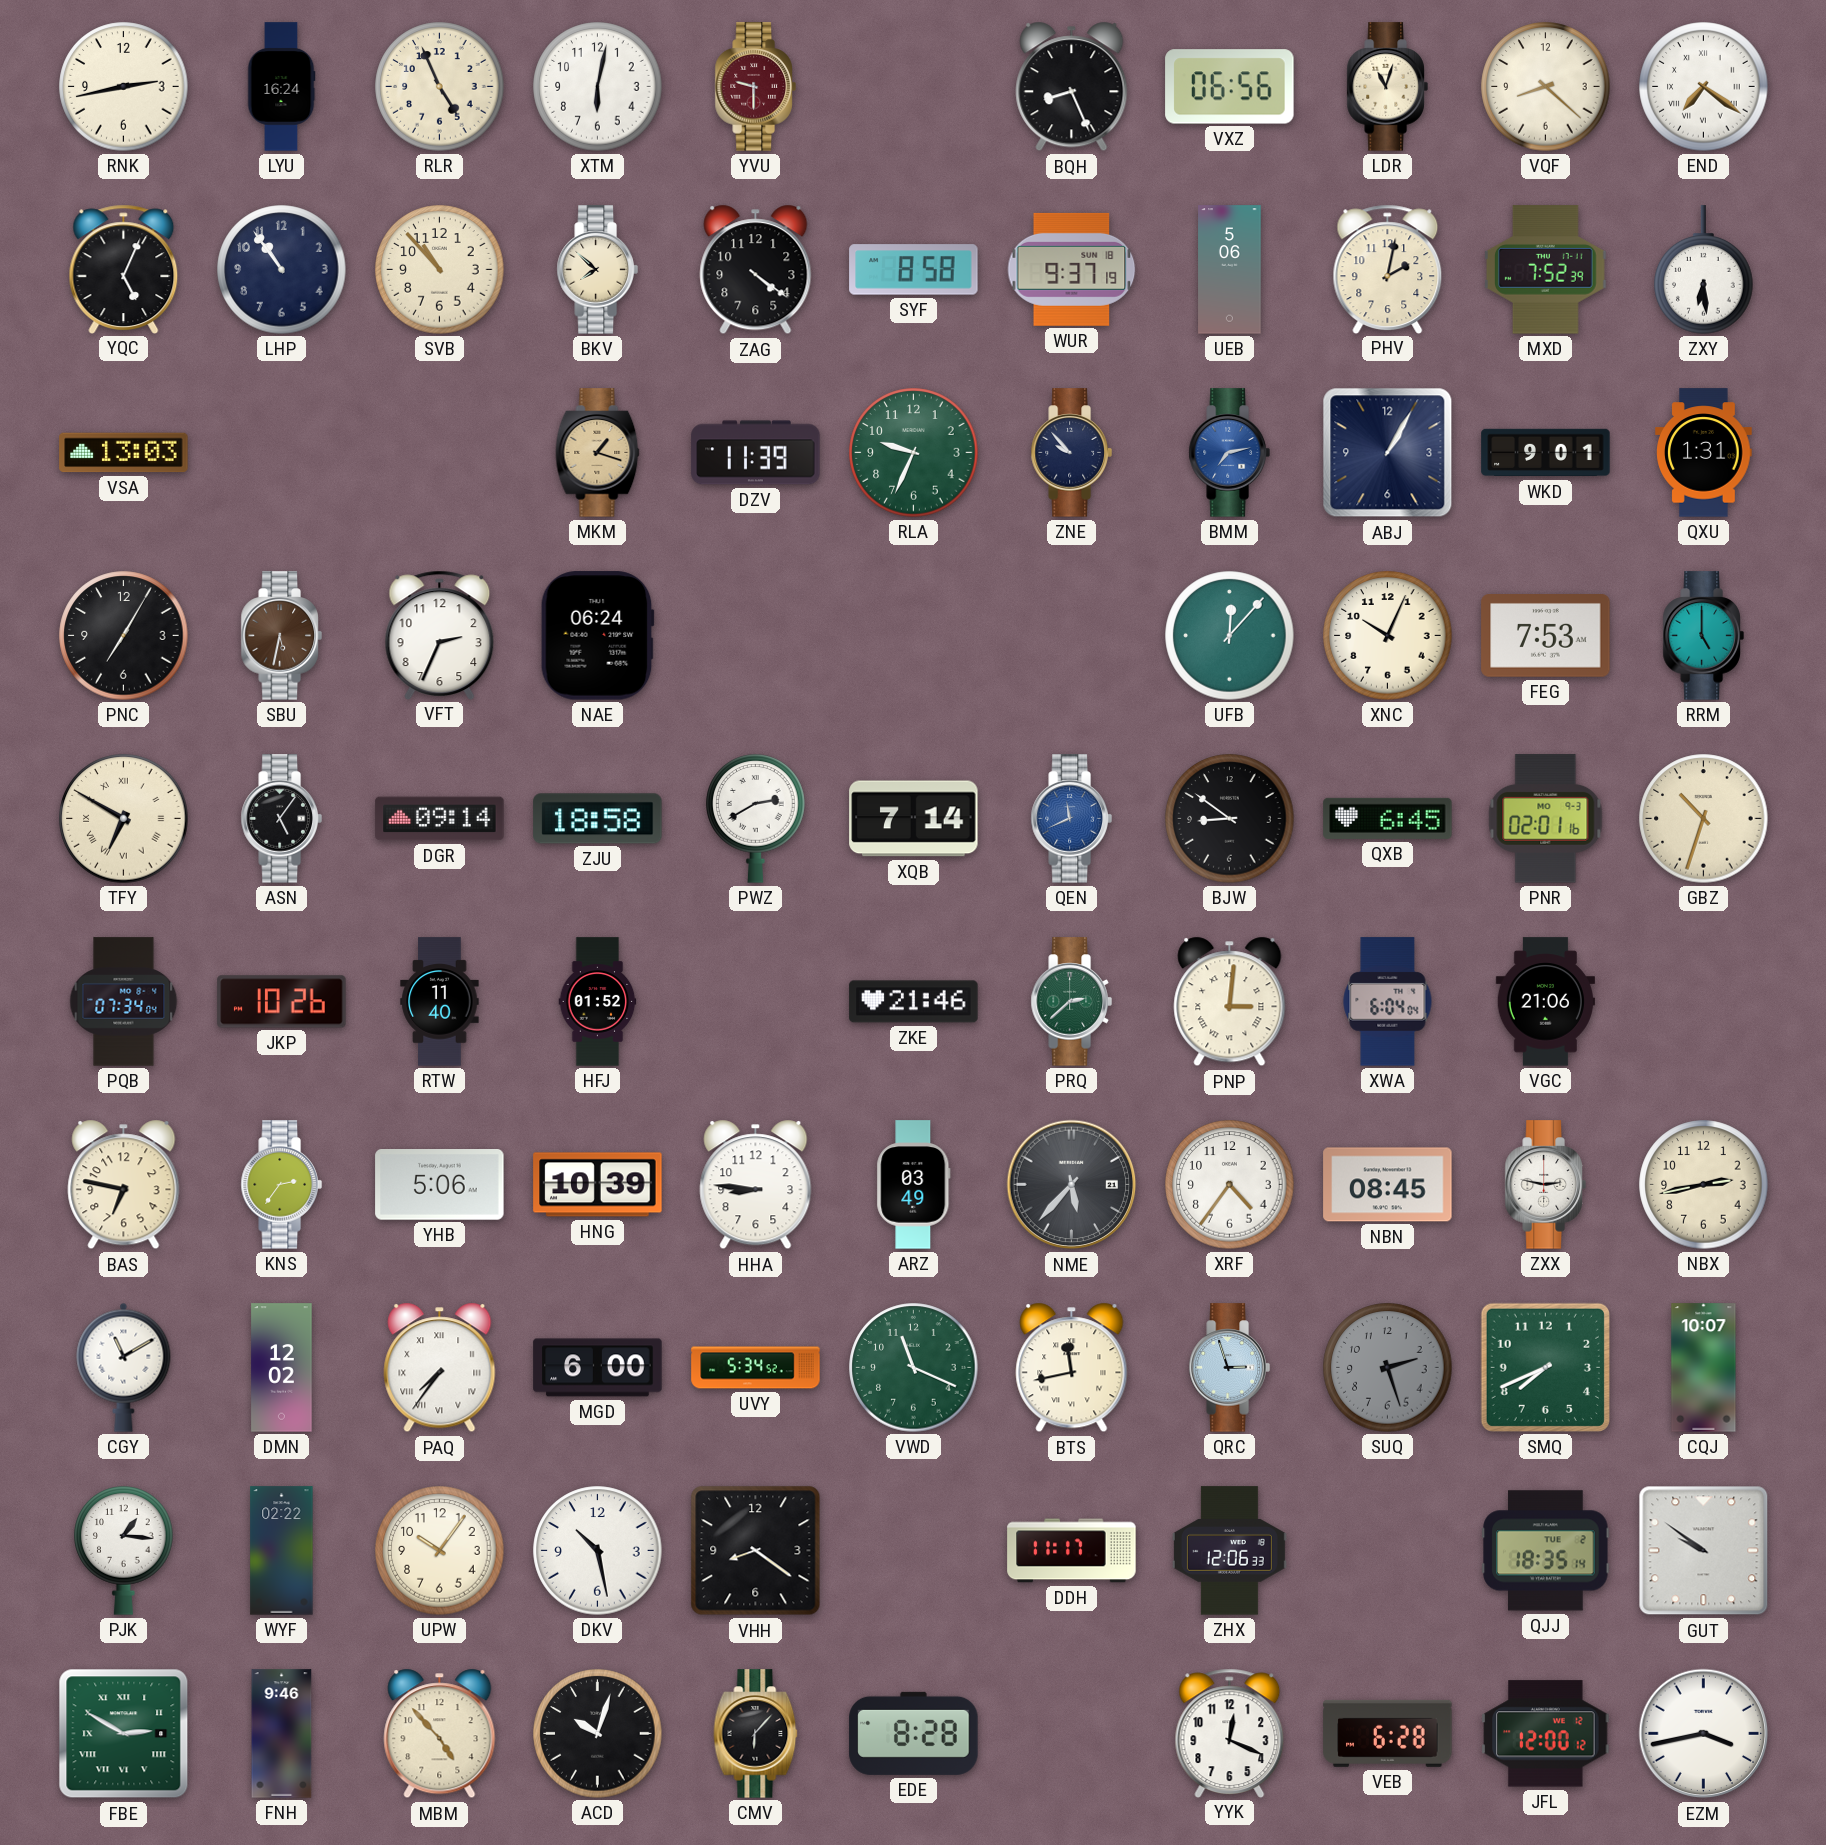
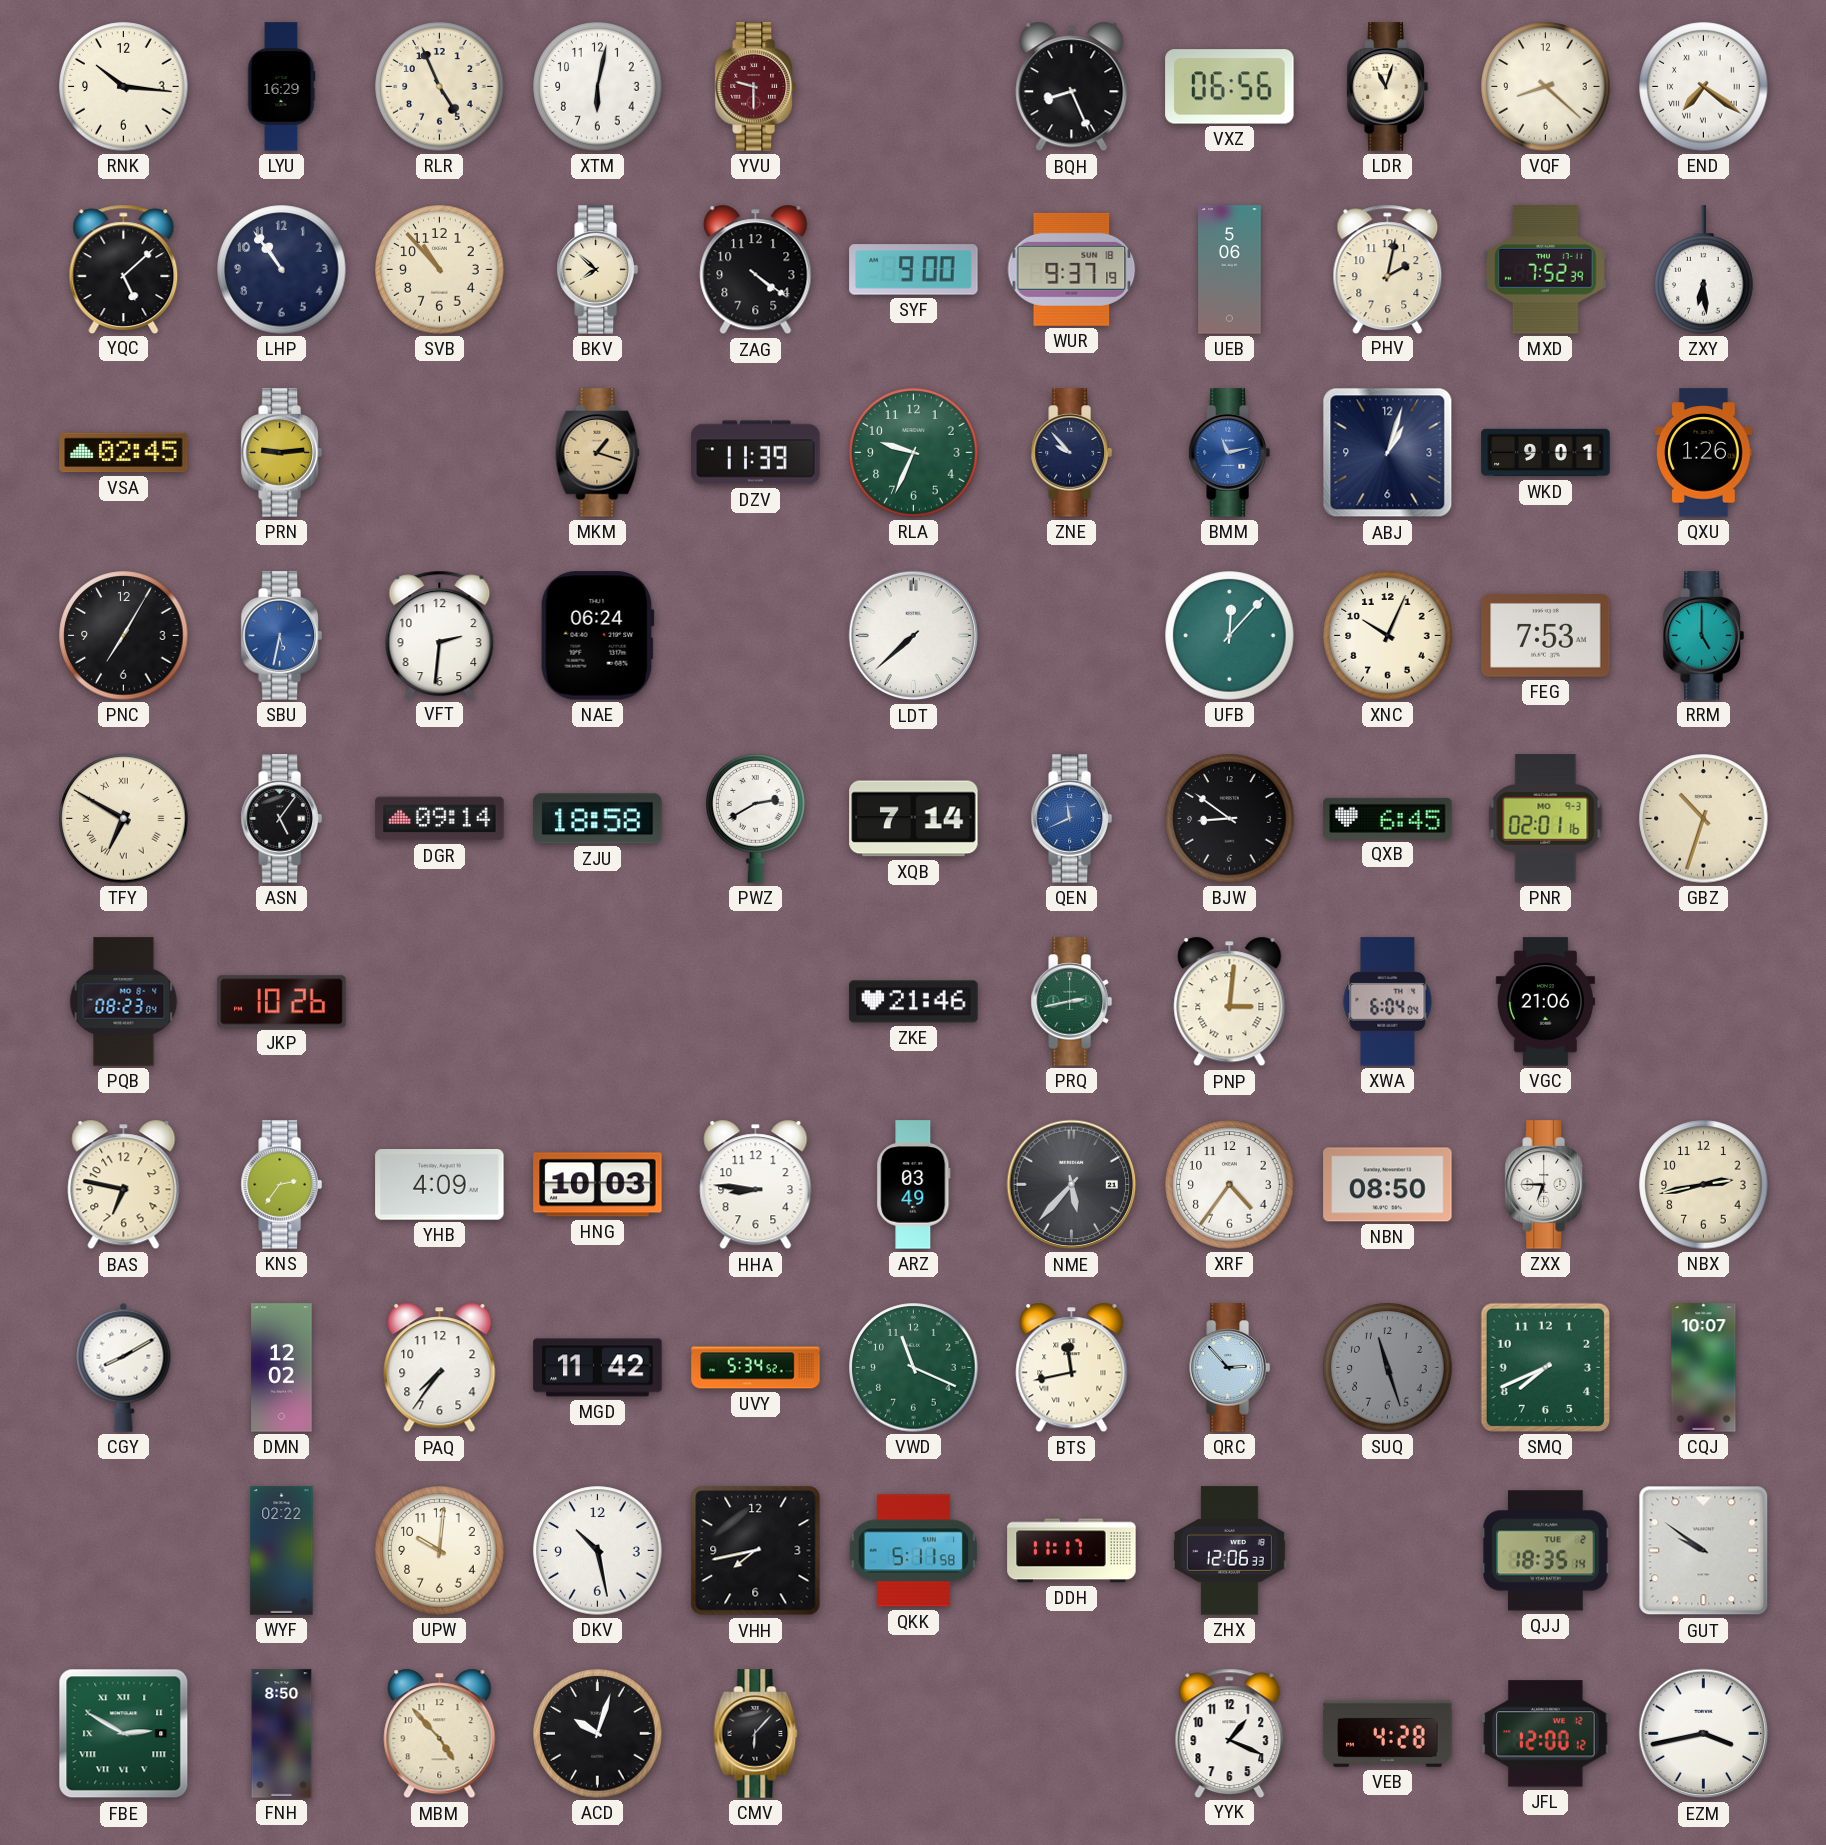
RNK: 2:43 -> 10:16 (124, 87)
LYU: 16:24 -> 16:29 (281, 87)
YQC: 5:04 -> 5:08 (124, 269)
SYF: 8:58 -> 9:00 (914, 270)
VSA: 13:03 -> 02:45 (124, 453)
PRN: none -> 9:14 (281, 453)
BMM: 7:13 -> 11:13 (1229, 453)
ABJ: 1:05 -> 1:03 (1388, 453)
QXU: 1:31 -> 1:26 (1704, 453)
SBU dial: brown -> blue (281, 636)
VFT: 2:34 -> 2:31 (440, 635)
LDT: none -> 7:38 (914, 636)
PQB: 07:34 -> 08:23 (124, 1002)
RTW: 11:40 -> none (440, 1002)
HFJ: 01:52 -> none (598, 1002)
PRQ: 2:38 -> 2:43 (1071, 1002)
YHB: 5:06 -> 4:09 (440, 1185)
HNG: 10:39 -> 10:03 (598, 1185)
NBN: 08:45 -> 08:50 (1388, 1185)
ZXX: 2:47 -> 6:45 (1545, 1185)
CGY: 11:10 -> 8:10 (124, 1367)
PAQ numerals: Roman -> Arabic (440, 1368)
MGD: 6:00 -> 11:42 (598, 1368)
QRC: 2:57 -> 2:53 (1229, 1368)
SUQ: 2:27 -> 11:27 (1388, 1368)
PJK: 1:16 -> none (124, 1551)
UPW: 10:06 -> 10:01 (440, 1551)
VHH: 8:21 -> 7:43 (756, 1551)
QKK: none -> 5:11 (913, 1551)
FNH: 9:46 -> 8:50 (282, 1734)
EDE: 8:28 -> none (914, 1733)
YYK: 12:19 -> 1:19 (1230, 1733)
VEB: 6:28 -> 4:28 (1388, 1733)
